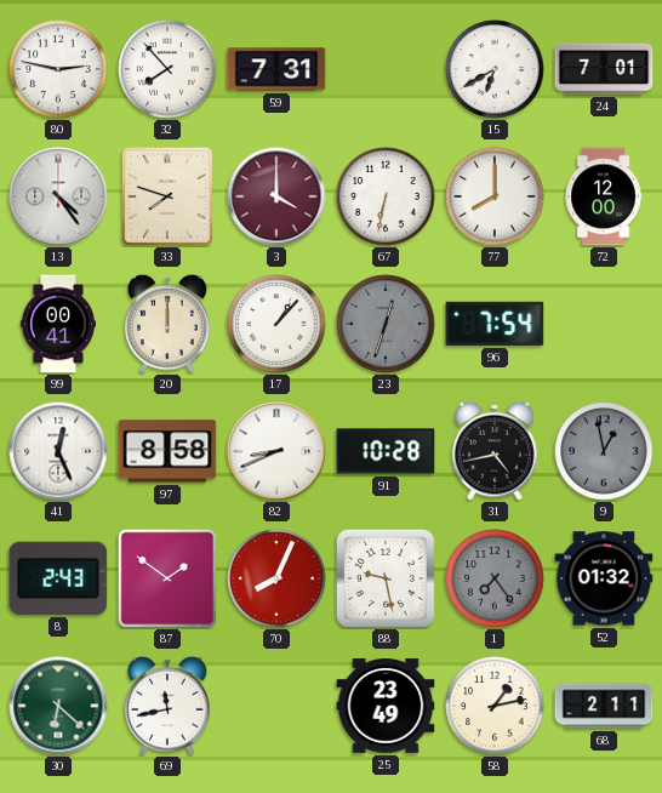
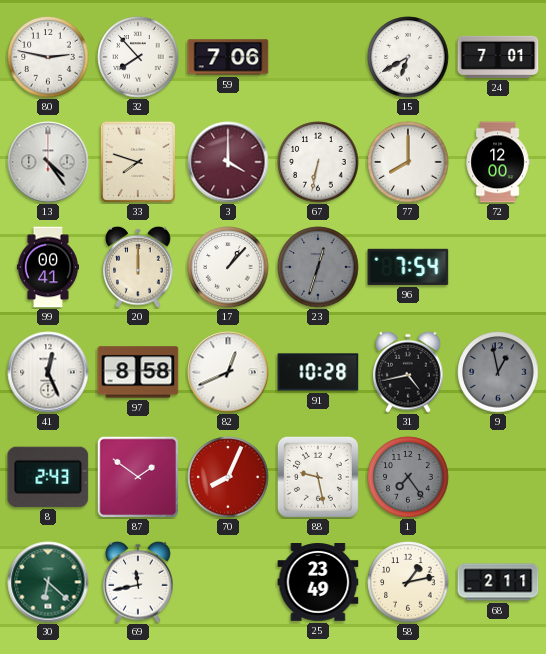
59: 7:31 -> 7:06 (228, 57)
82: 8:41 -> 12:41 (228, 372)
52: 01:32 -> none (604, 578)
